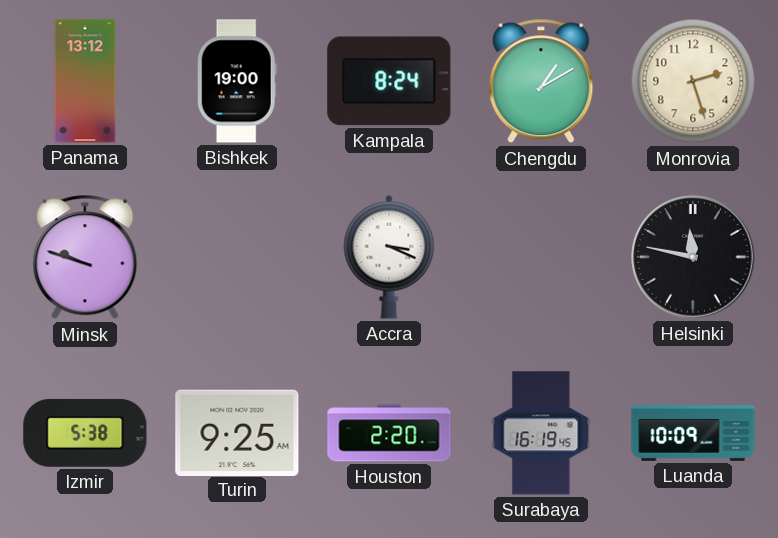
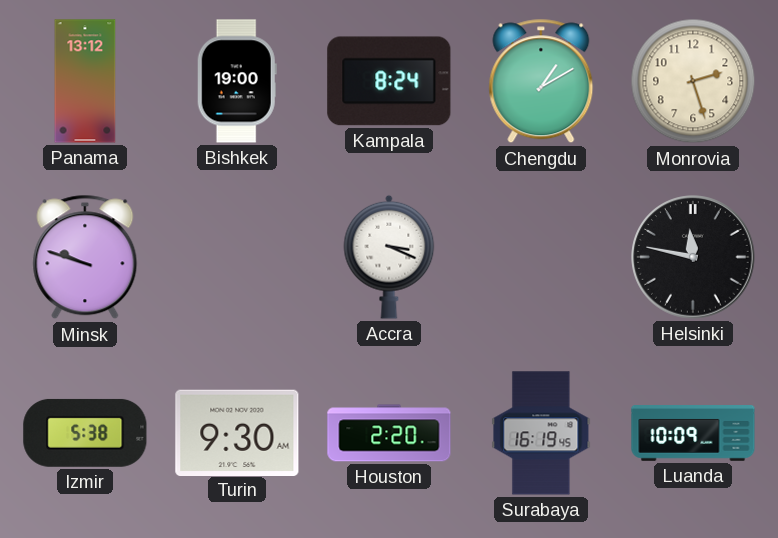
Turin: 9:25 -> 9:30 (237, 432)
